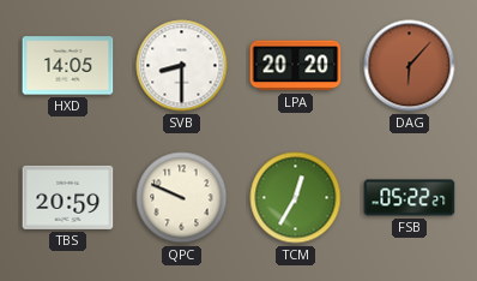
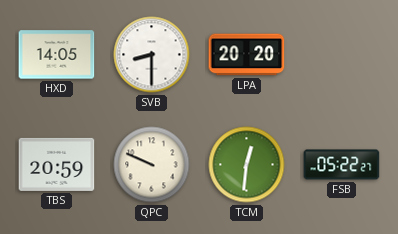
DAG: 6:07 -> none (410, 66)
TCM: 12:35 -> 12:31 (247, 165)
